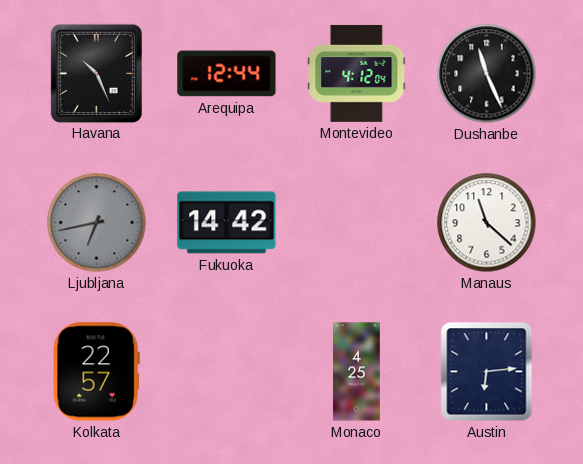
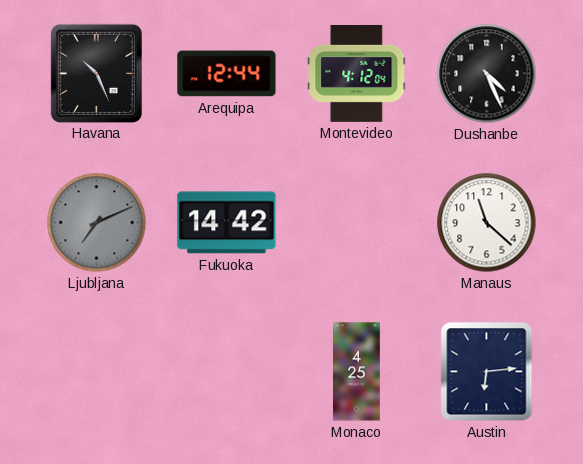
Dushanbe: 11:26 -> 4:26 (487, 74)
Ljubljana: 6:43 -> 7:11 (97, 223)
Kolkata: 22:57 -> none (96, 372)
